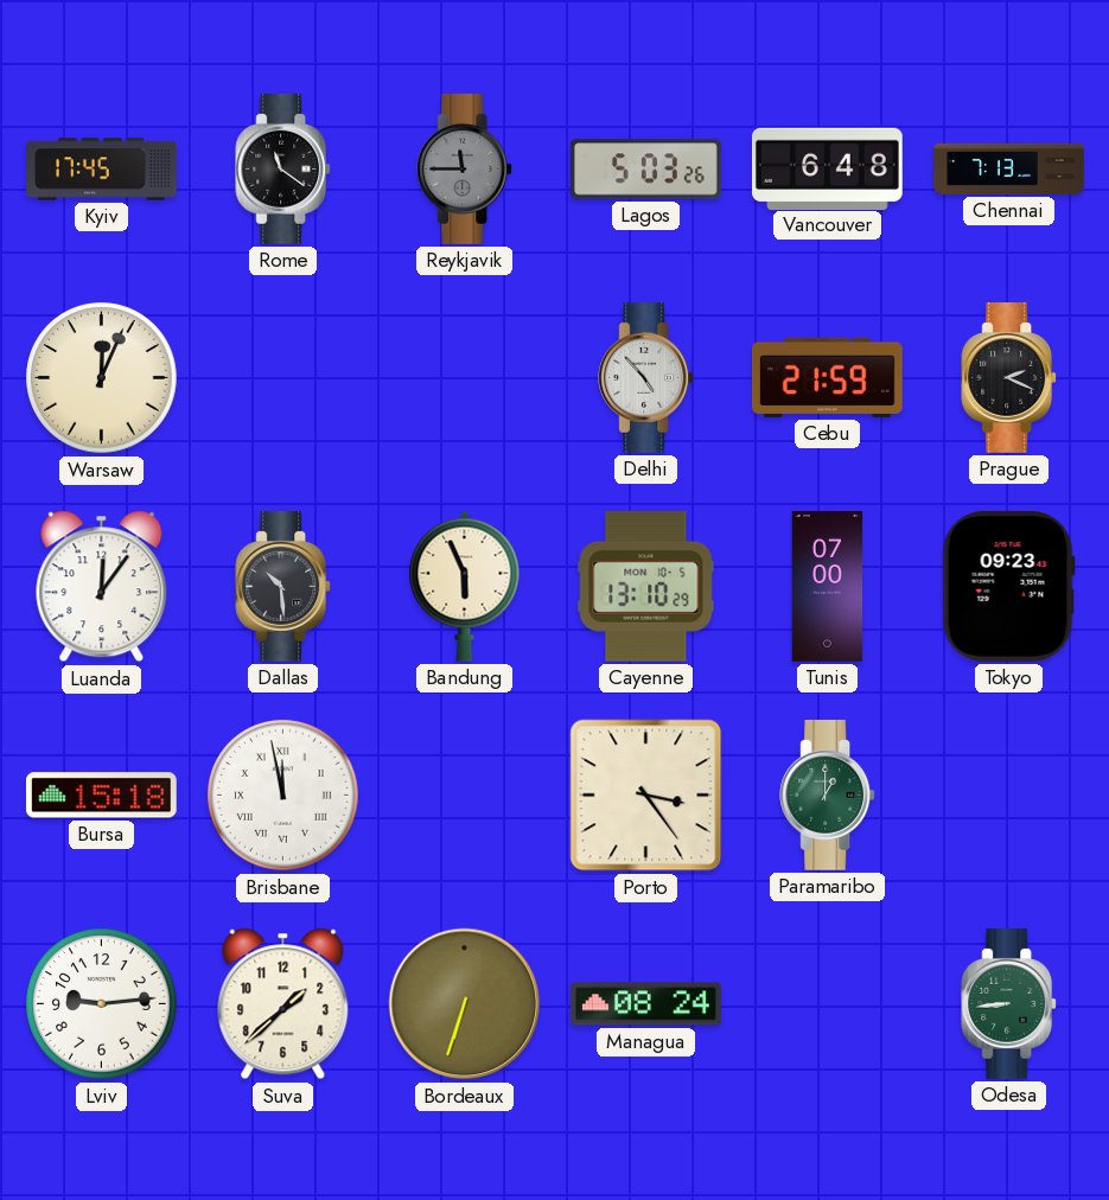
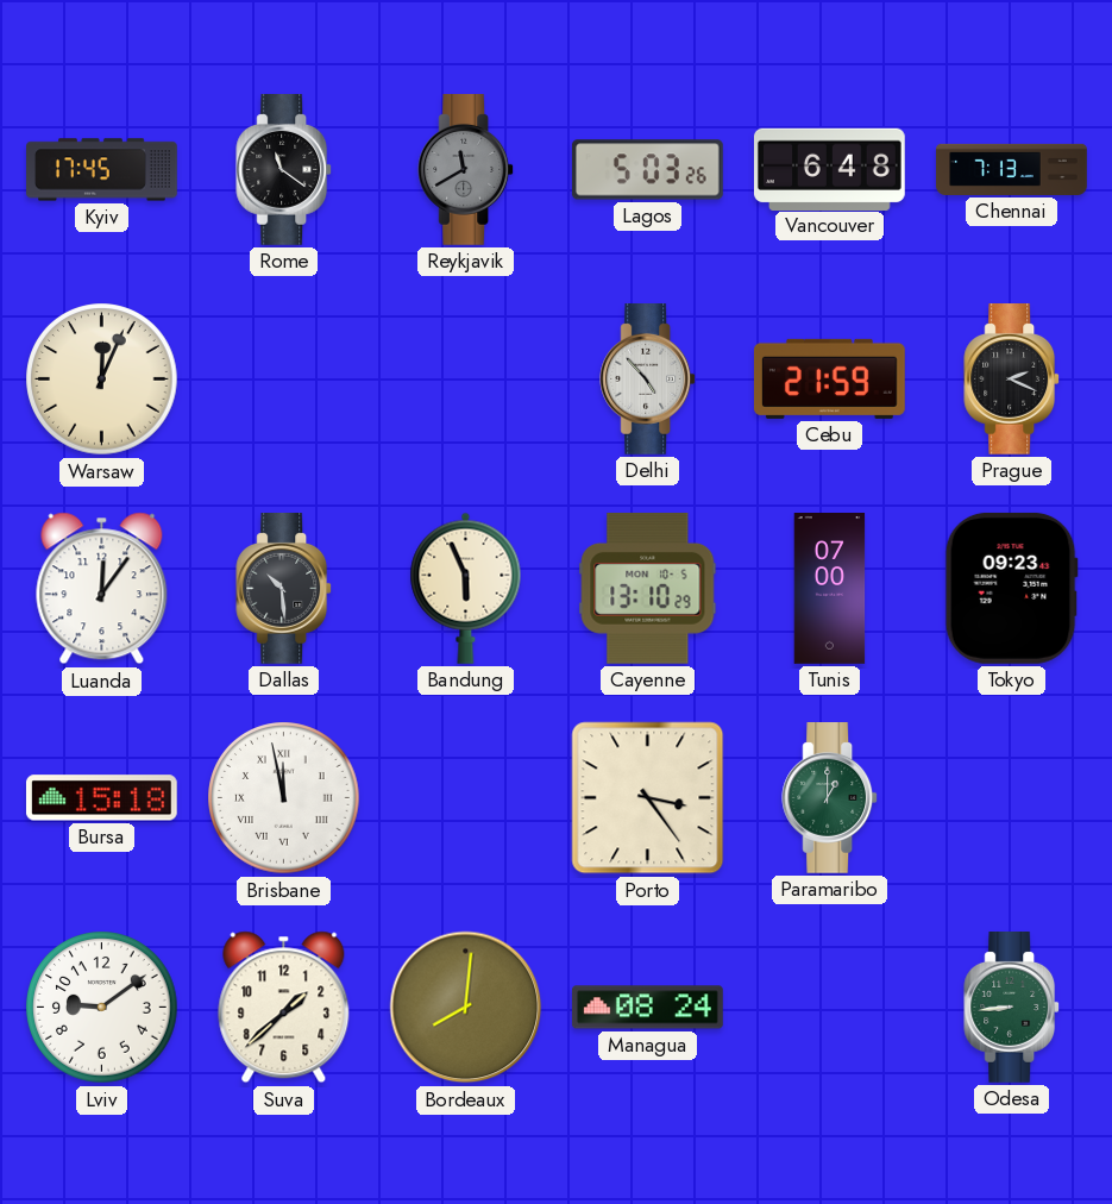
Reykjavik: 11:45 -> 11:40 (466, 170)
Lviv: 9:14 -> 9:09 (102, 1008)
Bordeaux: 6:33 -> 8:01 (466, 1008)
